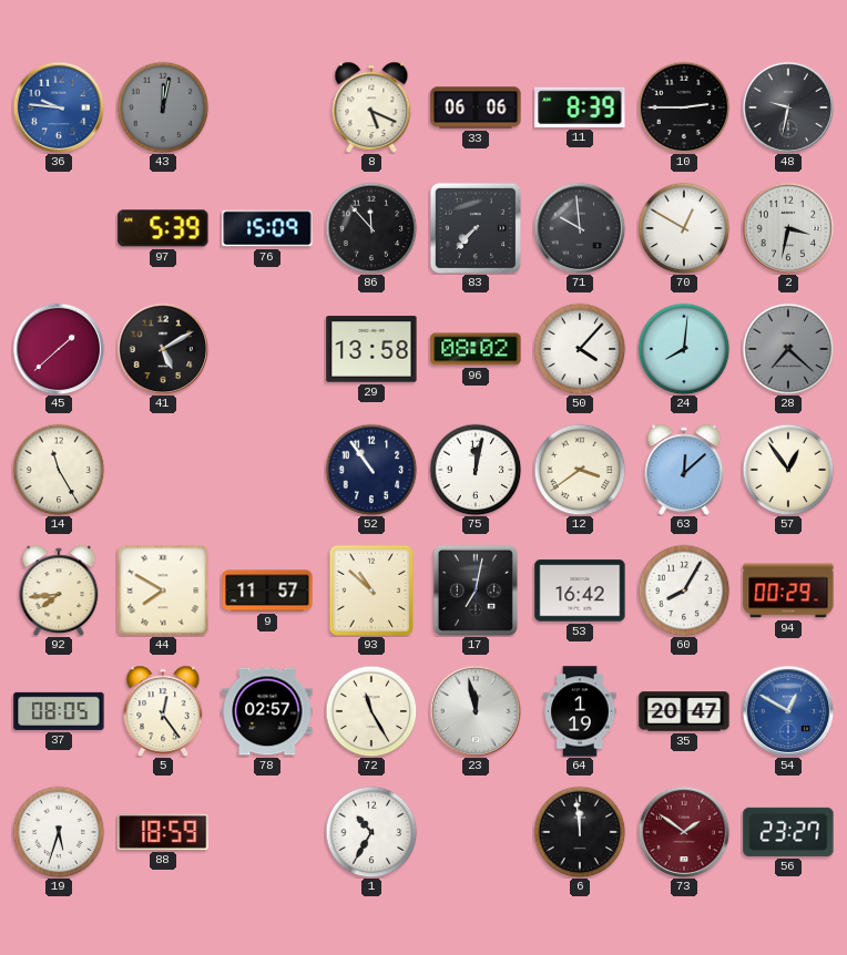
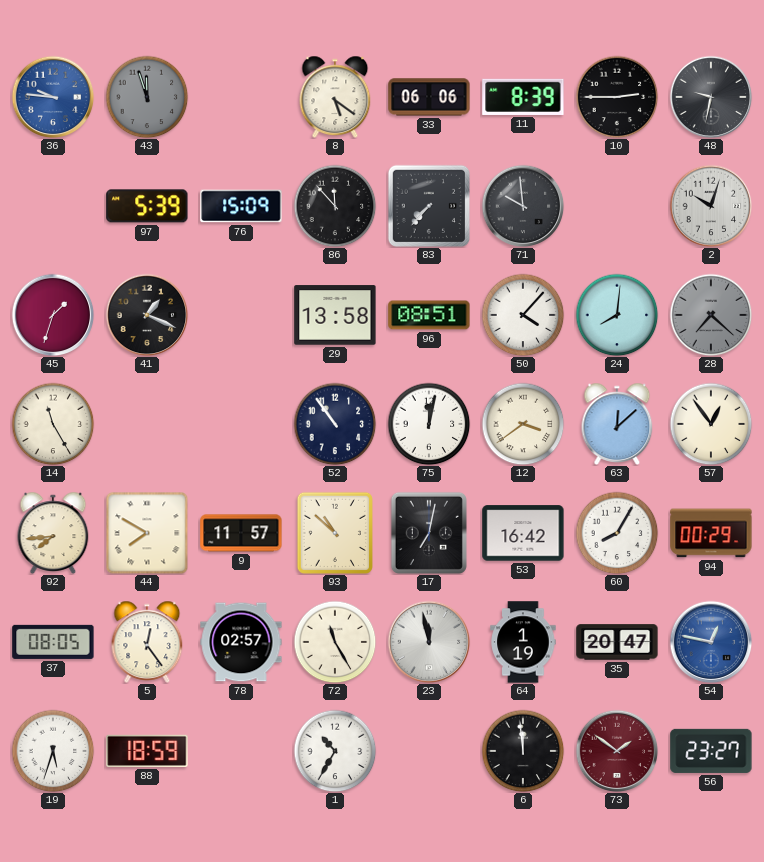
43: 12:02 -> 11:57 (147, 97)
8: 5:19 -> 5:21 (335, 96)
70: 12:50 -> none (684, 228)
2: 3:32 -> 10:03 (711, 206)
45: 1:38 -> 1:33 (53, 315)
41: 5:10 -> 1:19 (147, 315)
96: 08:02 -> 08:51 (429, 315)
54: 12:50 -> 12:47 (711, 642)
